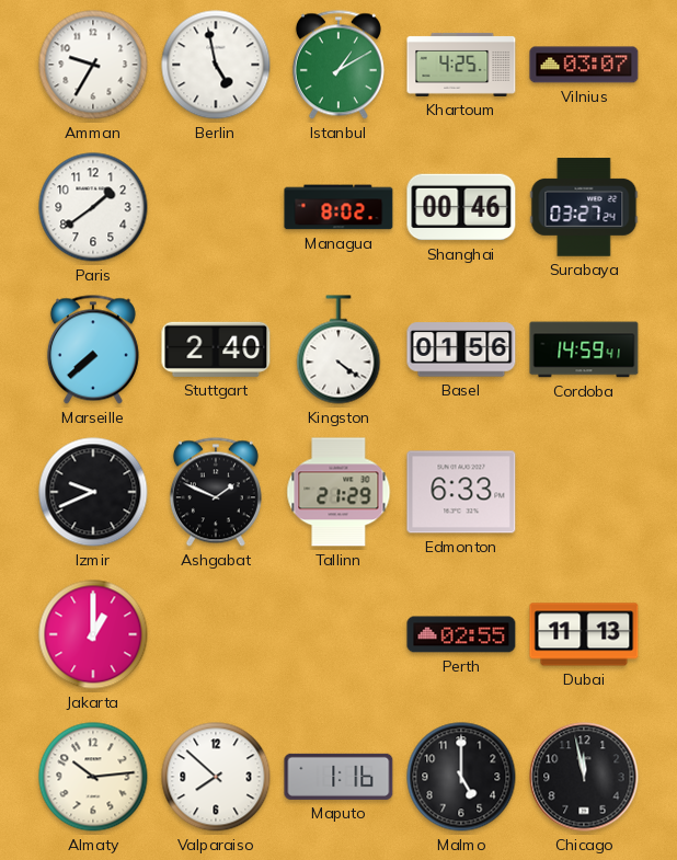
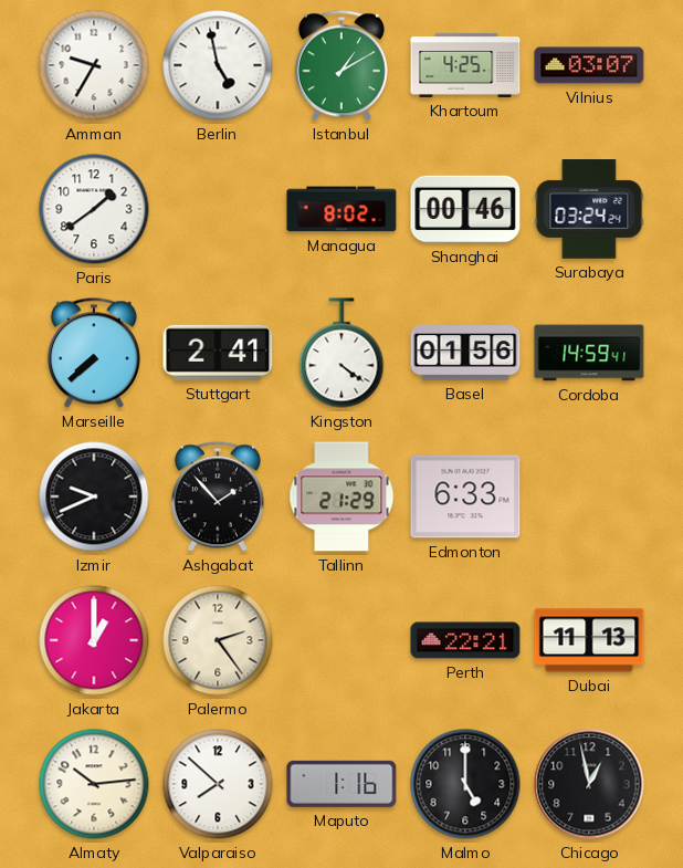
Surabaya: 03:27 -> 03:24 (589, 209)
Stuttgart: 2:40 -> 2:41 (218, 353)
Ashgabat: 1:49 -> 1:53 (218, 496)
Palermo: none -> 2:24 (218, 640)
Perth: 02:55 -> 22:21 (465, 640)
Chicago: 11:58 -> 12:58 (589, 784)
